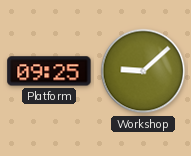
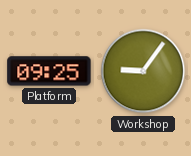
Workshop: 9:08 -> 9:06 (143, 71)
